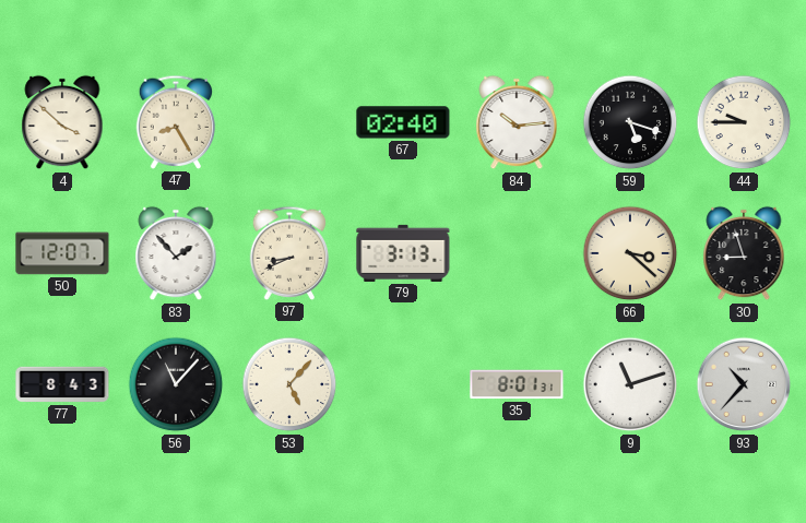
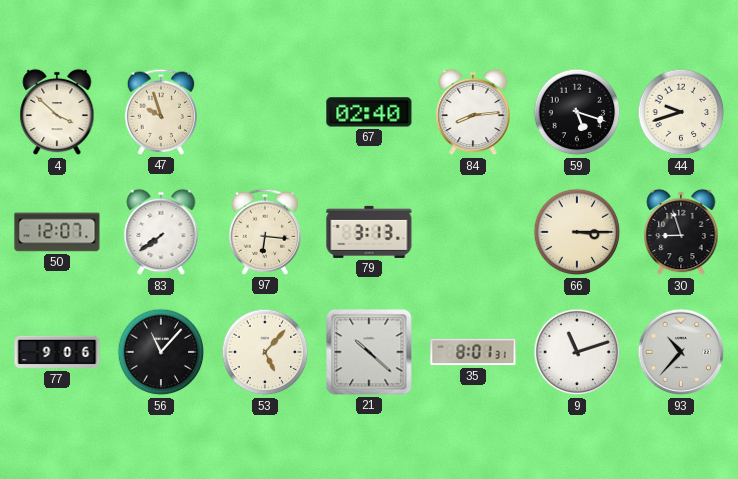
47: 8:25 -> 9:57 (161, 112)
84: 10:14 -> 8:14 (473, 112)
44: 9:45 -> 9:42 (681, 112)
83: 1:53 -> 7:39 (161, 232)
97: 8:41 -> 6:16 (265, 232)
66: 3:22 -> 3:15 (577, 232)
77: 8:43 -> 9:06 (57, 352)
21: none -> 10:22 (369, 352)
